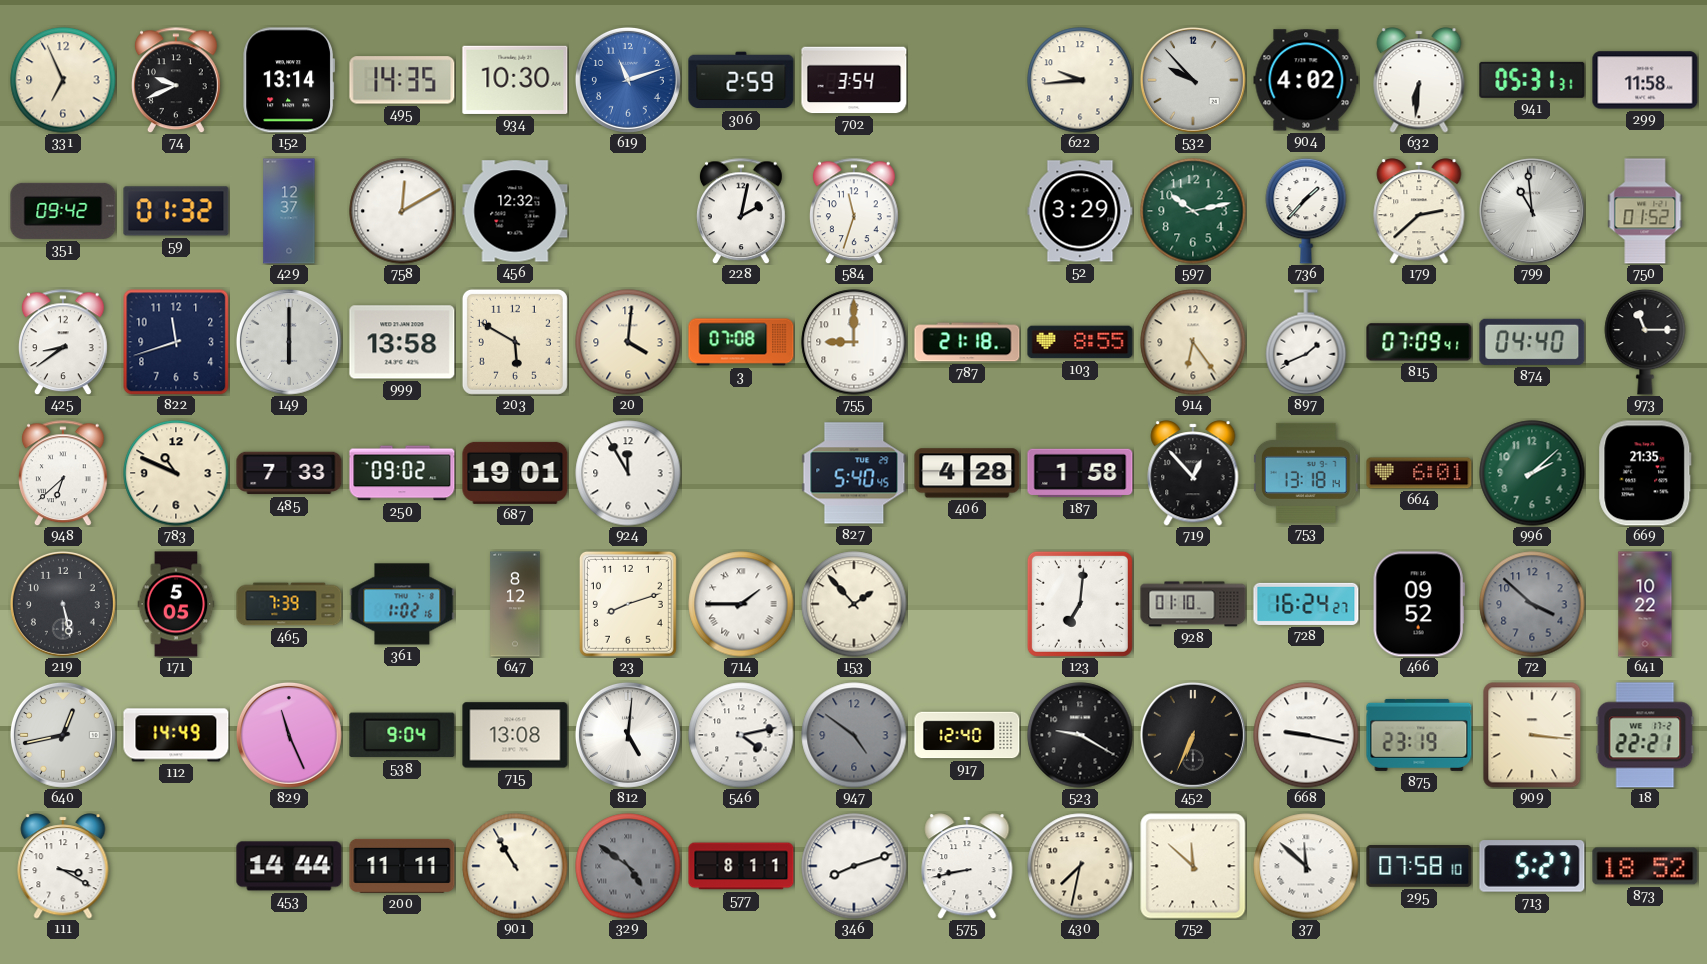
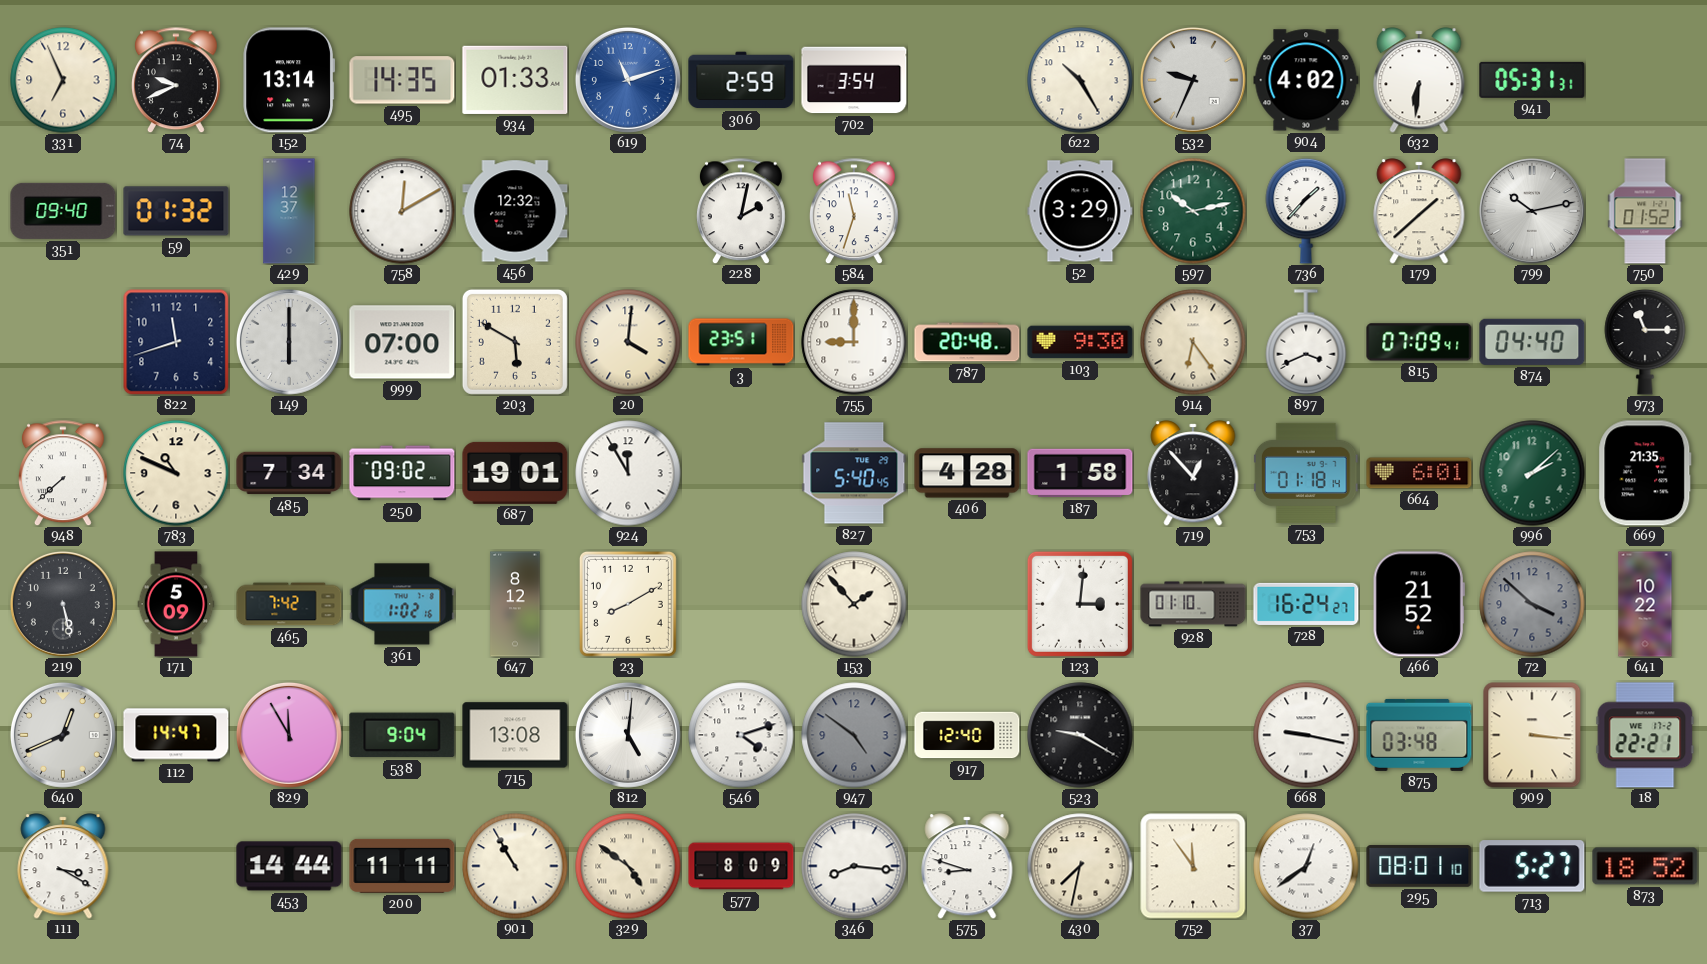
934: 10:30 -> 01:33 (515, 80)
622: 9:44 -> 10:25 (1080, 80)
532: 9:53 -> 9:34 (1193, 80)
299: 11:58 -> none (1645, 80)
351: 09:42 -> 09:40 (63, 211)
179: 2:38 -> 1:38 (1419, 211)
799: 10:59 -> 10:13 (1532, 211)
425: 8:39 -> none (63, 342)
999: 13:58 -> 07:00 (402, 342)
3: 07:08 -> 23:51 (741, 342)
787: 21:18 -> 20:48 (967, 342)
103: 8:55 -> 9:30 (1080, 342)
897: 1:41 -> 3:41 (1306, 342)
948: 6:38 -> 7:38 (63, 473)
485: 7:33 -> 7:34 (289, 473)
753: 13:18 -> 01:18 (1306, 473)
171: 5:05 -> 5:09 (176, 604)
465: 7:39 -> 7:42 (289, 604)
23: 8:12 -> 8:10 (628, 604)
714: 1:45 -> none (741, 604)
123: 7:01 -> 3:01 (1080, 604)
466: 09:52 -> 21:52 (1419, 604)
640: 12:43 -> 12:41 (63, 735)
112: 14:49 -> 14:47 (176, 735)
829: 11:26 -> 11:55 (289, 735)
546: 4:13 -> 4:12 (741, 735)
452: 6:34 -> none (1193, 735)
875: 23:19 -> 03:48 (1419, 735)
329 dial: grey -> cream (628, 866)
577: 8:11 -> 8:09 (741, 866)
346: 8:12 -> 8:16 (854, 866)
575: 8:43 -> 8:48 (967, 866)
752: 11:52 -> 11:54 (1193, 866)
37: 11:52 -> 12:39 (1306, 866)
295: 07:58 -> 08:01 (1419, 866)
